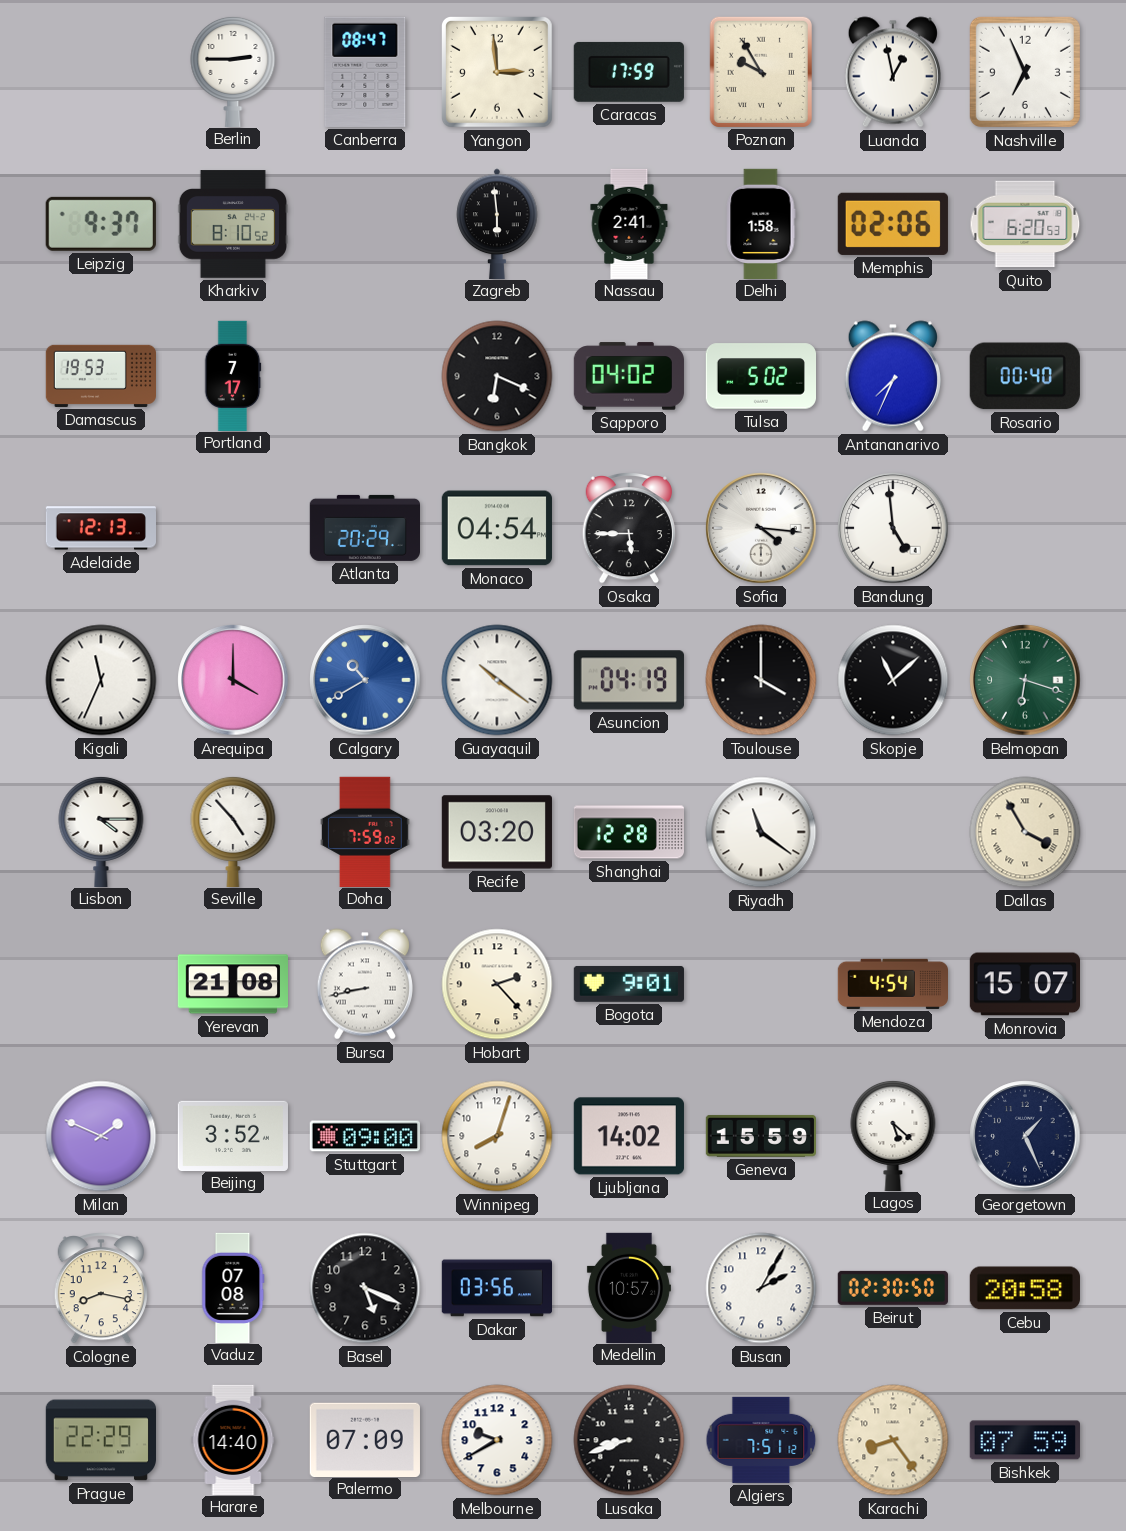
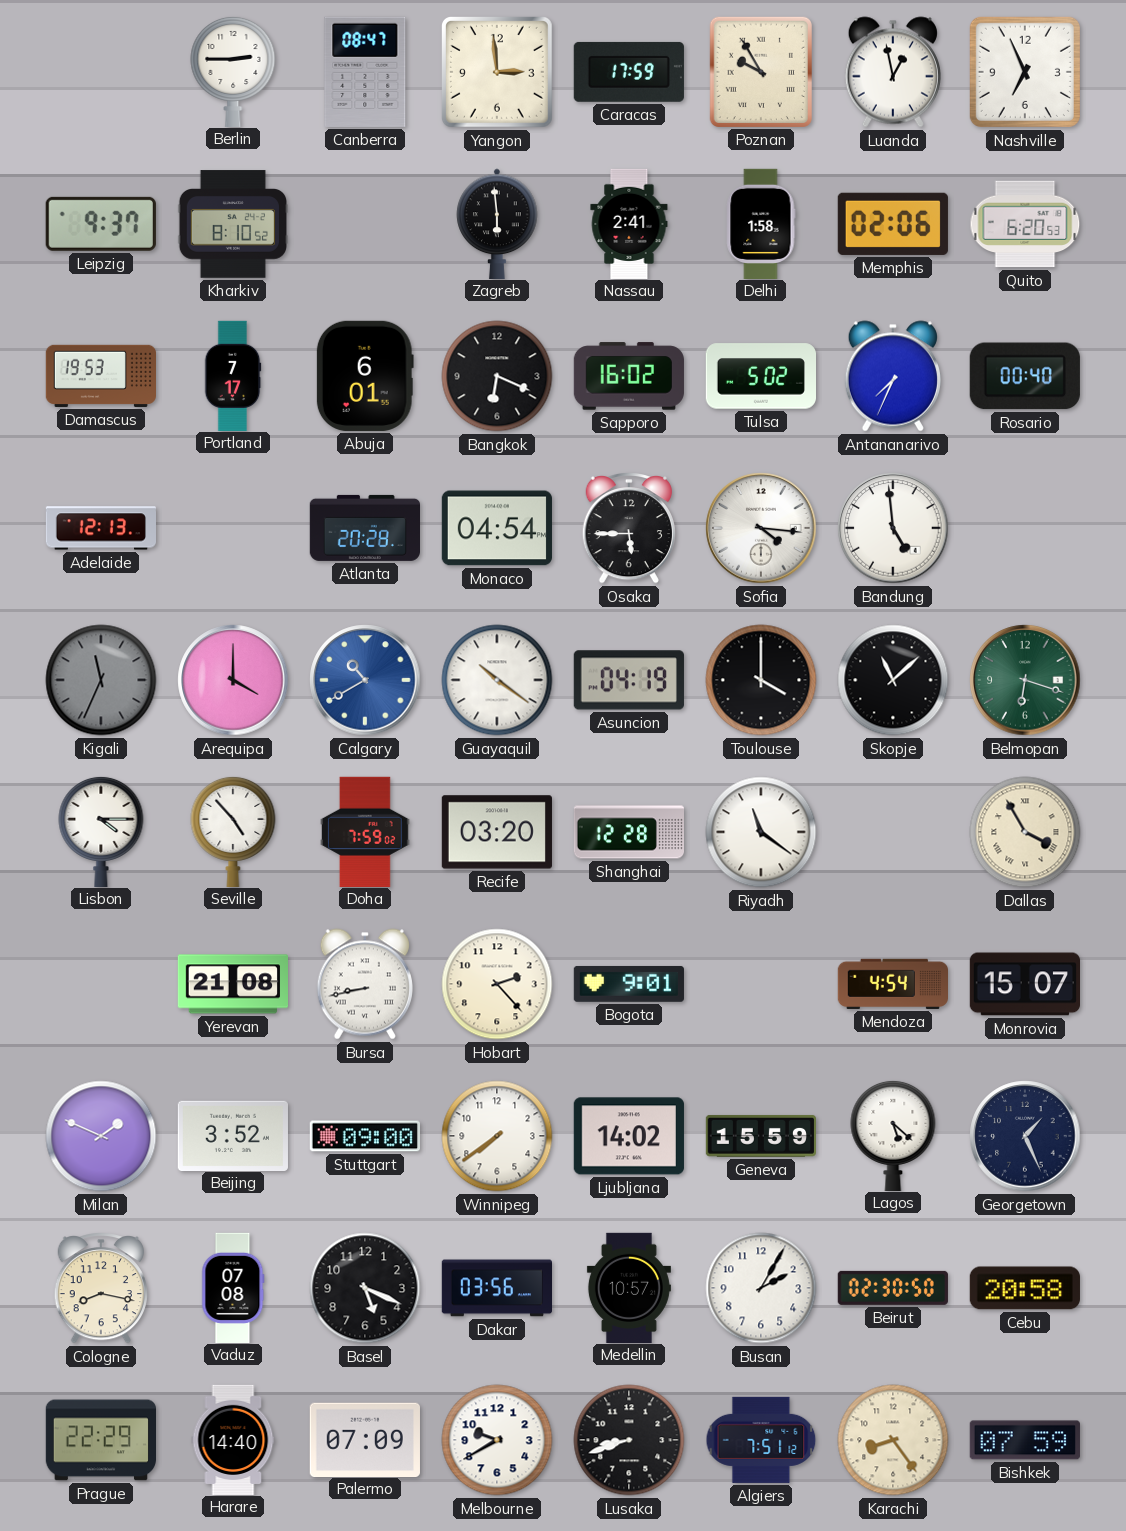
Abuja: none -> 6:01 (365, 376)
Sapporo: 04:02 -> 16:02 (629, 376)
Atlanta: 20:29 -> 20:28 (364, 528)
Kigali dial: white -> grey (101, 680)
Winnipeg: 8:03 -> 7:39 (497, 1136)
